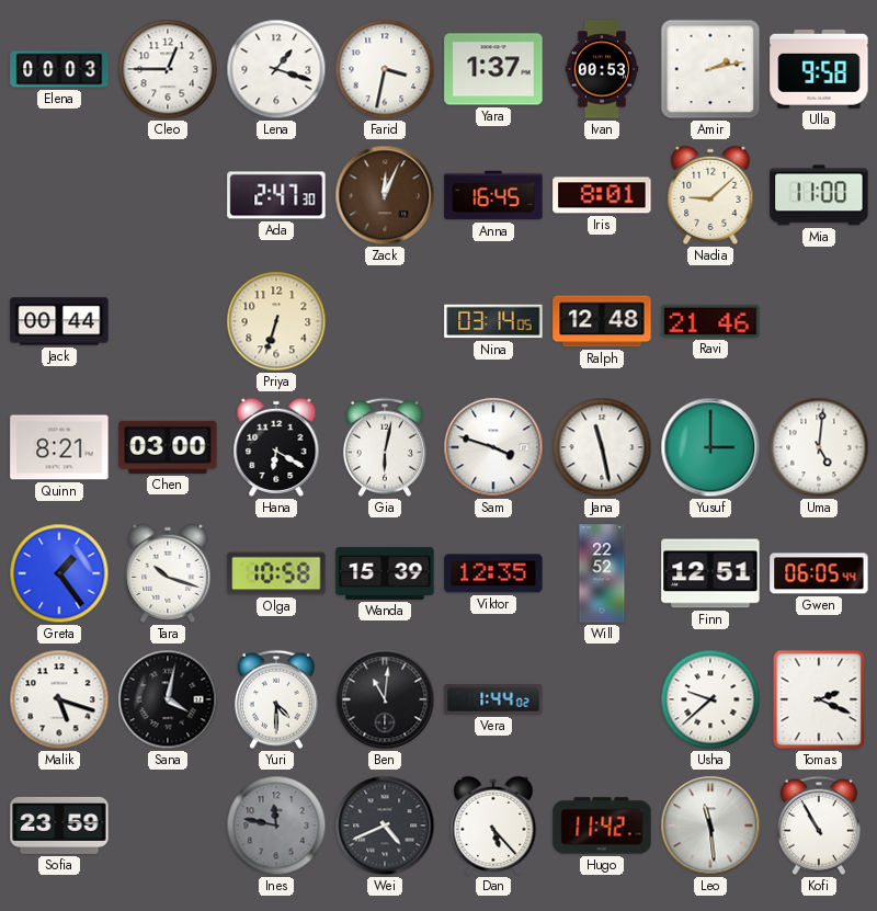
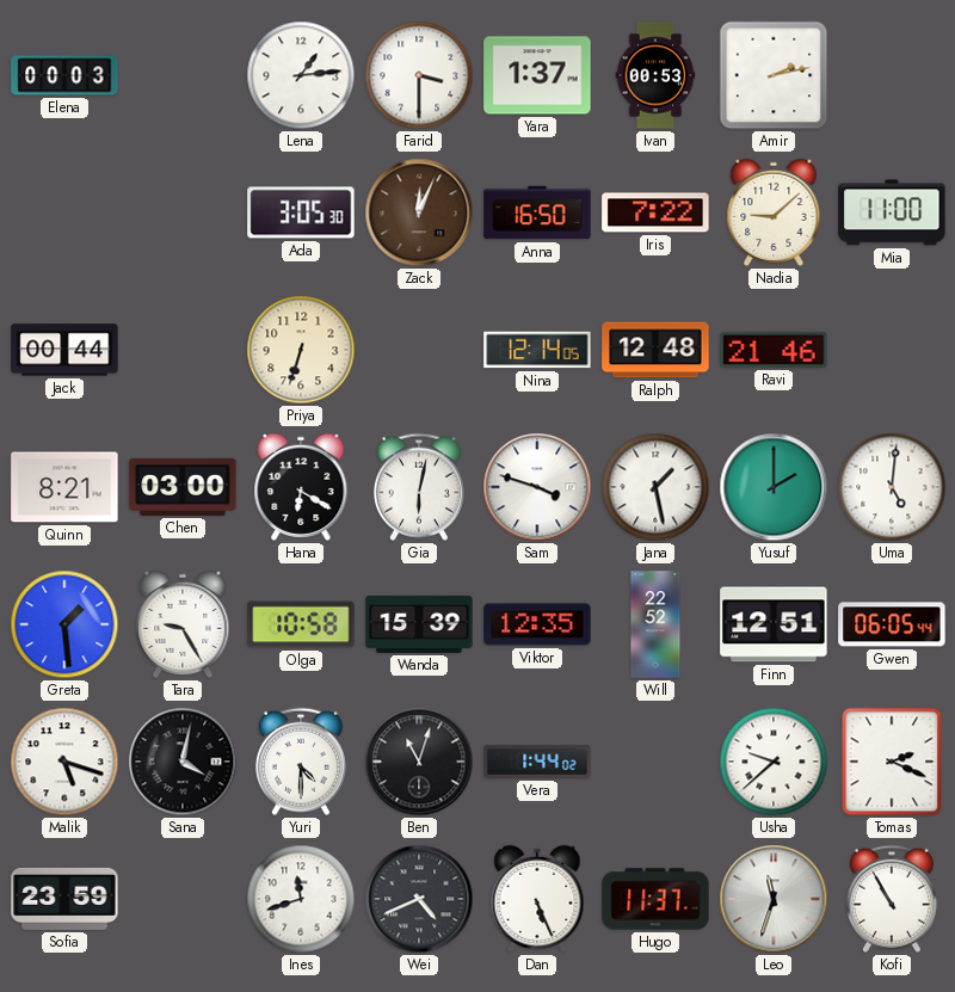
Cleo: 12:45 -> none (168, 69)
Lena: 1:18 -> 1:14 (301, 75)
Farid: 3:32 -> 3:30 (419, 75)
Ulla: 9:58 -> none (819, 69)
Ada: 2:47 -> 3:05 (301, 212)
Anna: 16:45 -> 16:50 (537, 212)
Iris: 8:01 -> 7:22 (655, 212)
Nina: 03:14 -> 12:14 (537, 350)
Jana: 11:28 -> 1:28 (655, 487)
Yusuf: 3:00 -> 2:00 (774, 487)
Greta: 1:24 -> 1:29 (64, 624)
Tara: 10:18 -> 9:25 (183, 624)
Ben: 11:01 -> 11:03 (419, 762)
Ines: 11:47 -> 11:42 (301, 899)
Ines dial: grey -> white (301, 899)
Dan: 5:23 -> 5:26 (537, 899)
Hugo: 11:42 -> 11:37 (655, 899)
Leo: 11:29 -> 11:33 (774, 899)
